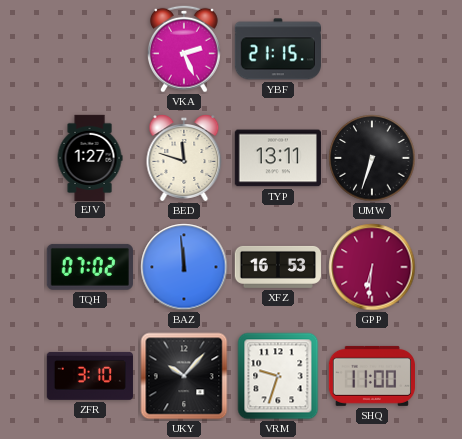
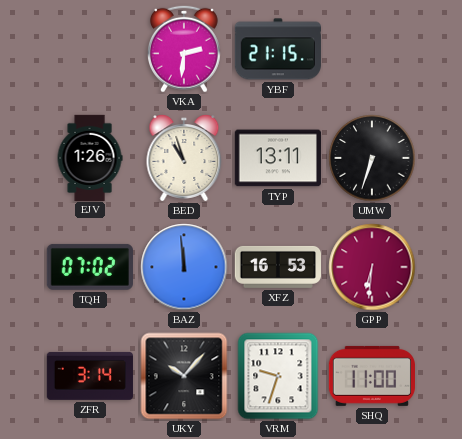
VKA: 2:26 -> 2:31 (184, 49)
EJV: 1:27 -> 1:26 (90, 157)
BED: 11:48 -> 10:57 (184, 158)
ZFR: 3:10 -> 3:14 (90, 376)
